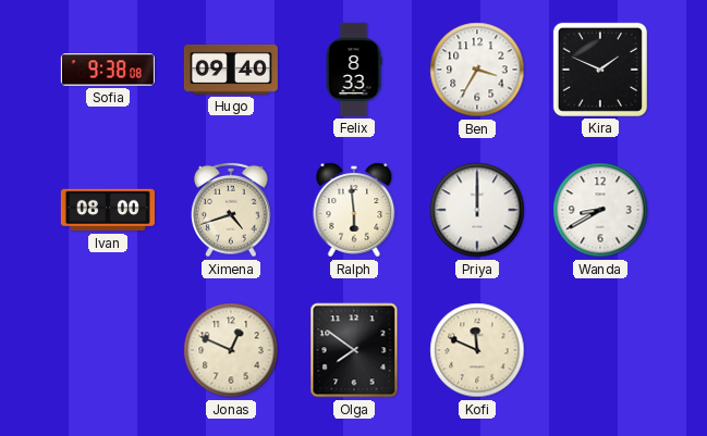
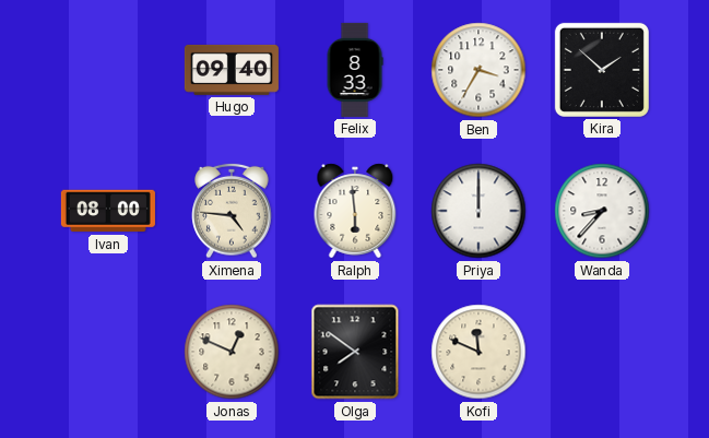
Sofia: 9:38 -> none (108, 70)
Kira: 1:49 -> 1:52 (602, 70)
Ximena: 4:42 -> 4:46 (232, 211)
Wanda: 8:40 -> 8:37 (602, 211)
